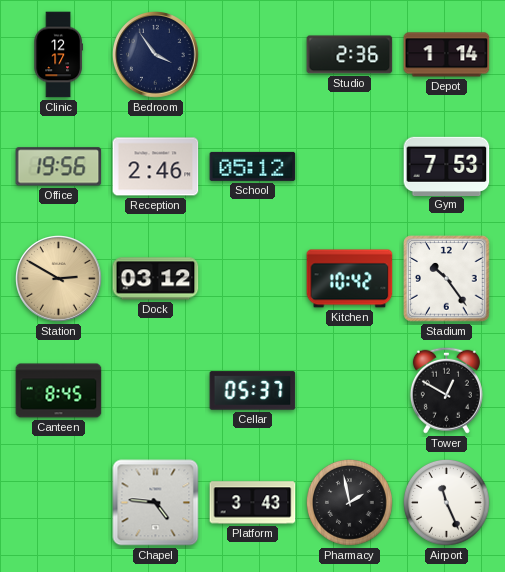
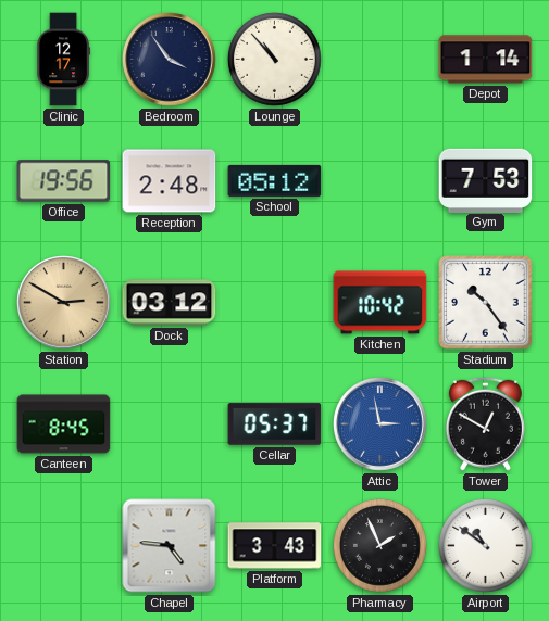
Lounge: none -> 10:53 (275, 60)
Studio: 2:36 -> none (350, 55)
Reception: 2:46 -> 2:48 (170, 181)
Attic: none -> 2:58 (380, 424)
Pharmacy: 1:58 -> 1:56 (380, 546)
Airport: 11:26 -> 10:51 (486, 546)
